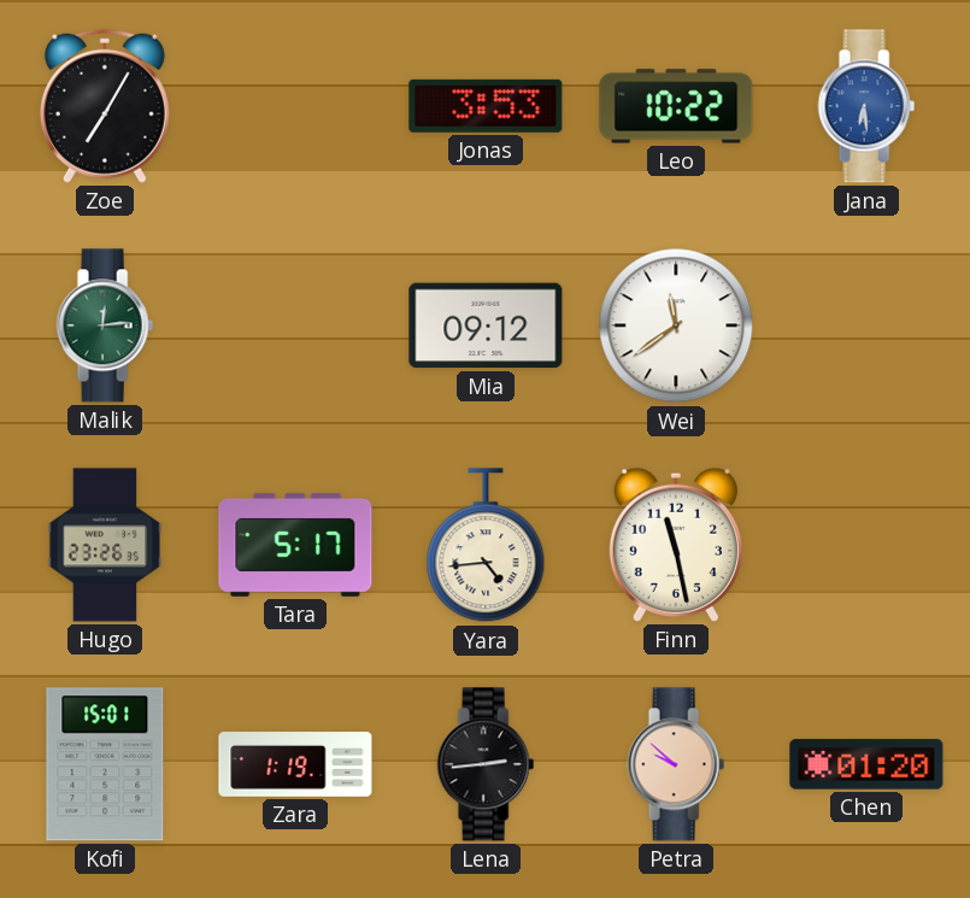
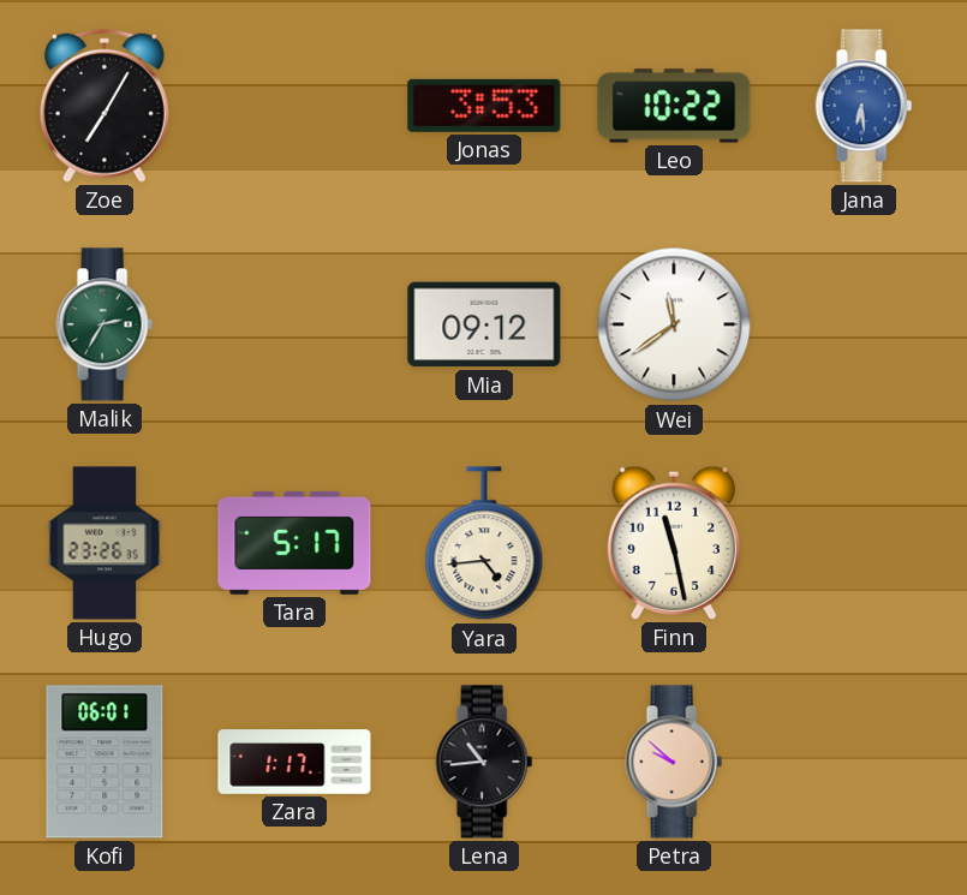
Malik: 12:14 -> 2:35 (105, 324)
Kofi: 15:01 -> 06:01 (105, 762)
Zara: 1:19 -> 1:17 (294, 762)
Lena: 2:44 -> 10:44 (484, 762)
Chen: 01:20 -> none (866, 764)
